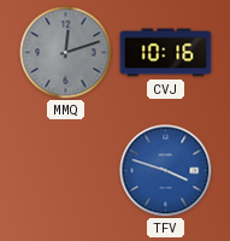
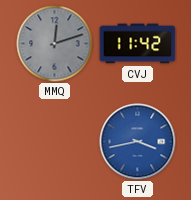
CVJ: 10:16 -> 11:42 (138, 44)
TFV: 3:48 -> 3:43 (138, 142)
